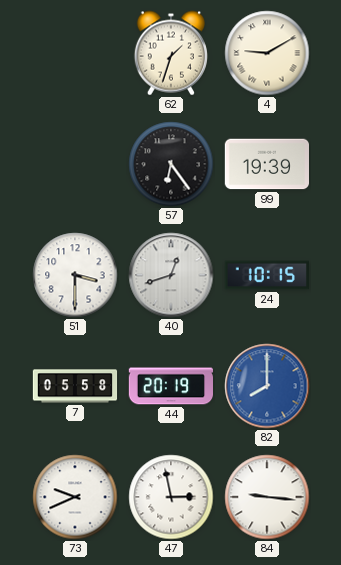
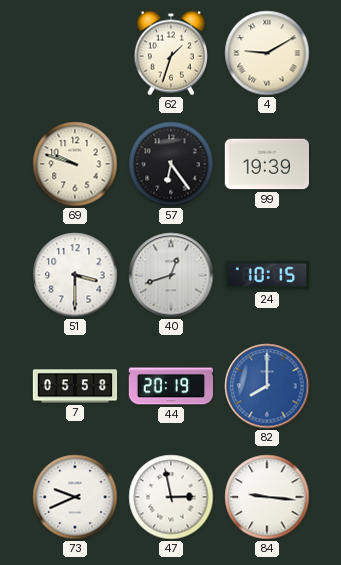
69: none -> 9:48 (75, 164)
